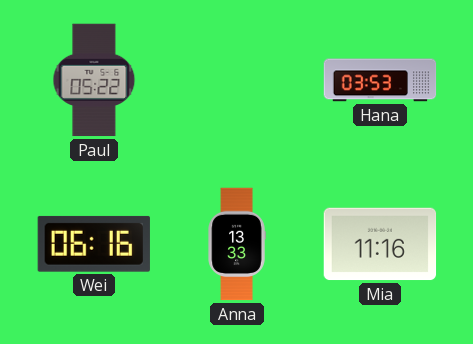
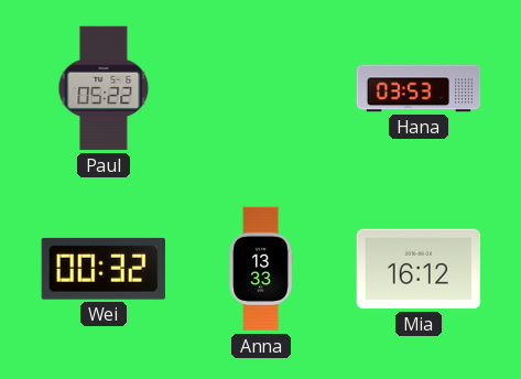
Wei: 06:16 -> 00:32 (104, 269)
Mia: 11:16 -> 16:12 (419, 269)
